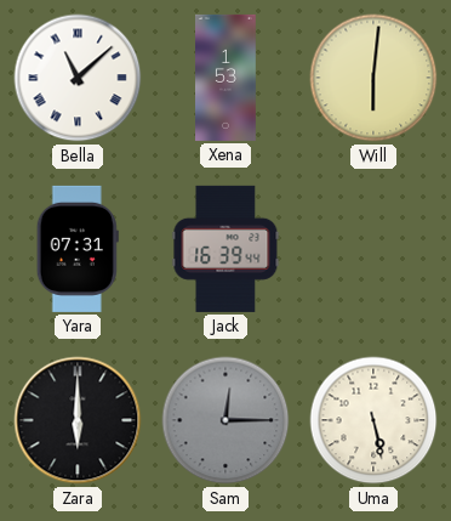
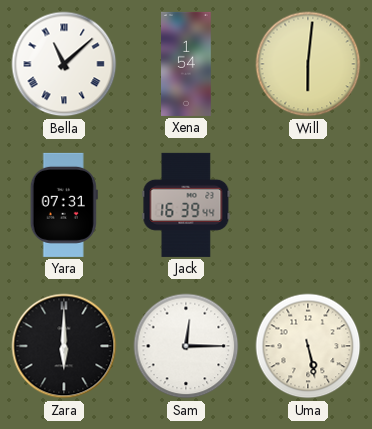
Xena: 1:53 -> 1:54 (187, 64)
Sam dial: grey -> white (186, 346)
